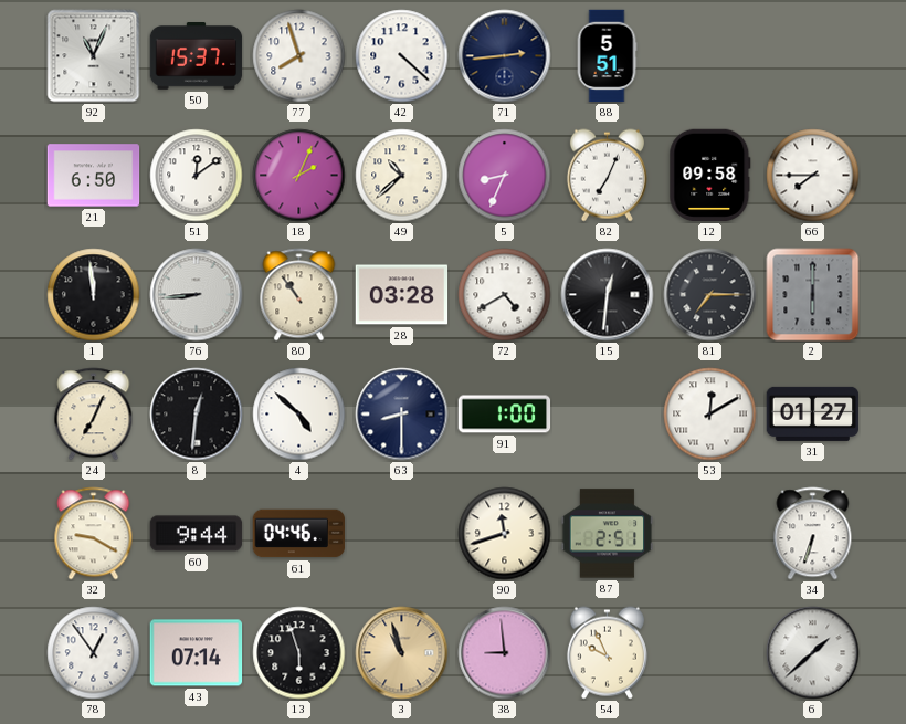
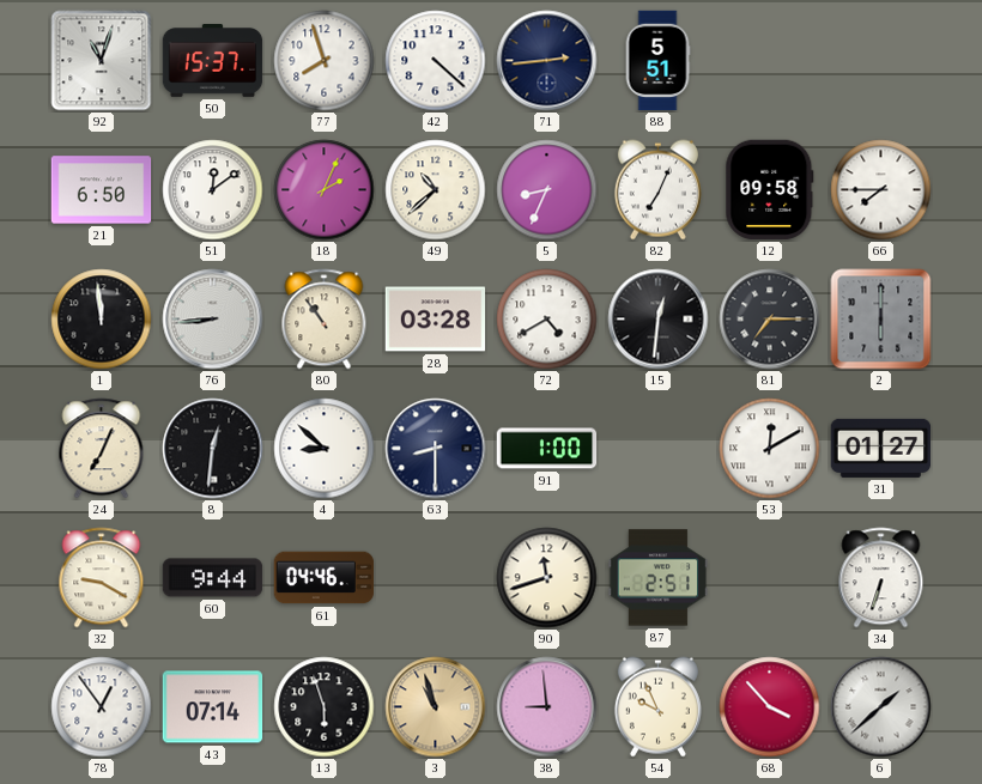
92: 11:04 -> 11:03 (102, 61)
4: 4:52 -> 8:52 (325, 449)
68: none -> 3:53 (770, 707)
